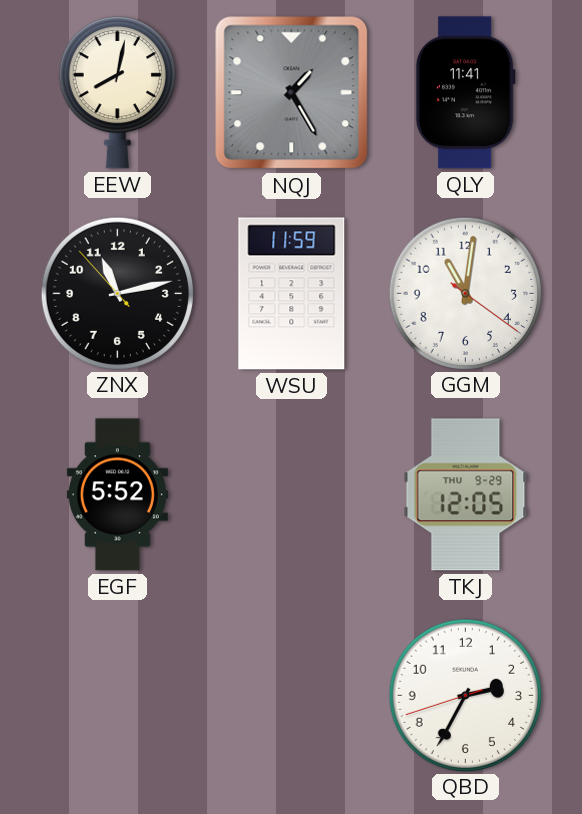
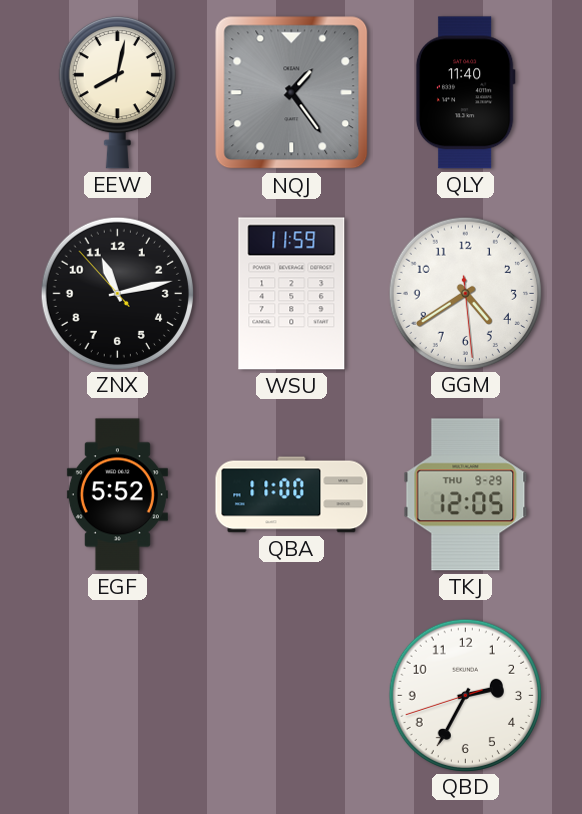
NQJ: 1:25 -> 1:24 (292, 93)
QLY: 11:41 -> 11:40 (465, 93)
GGM: 11:01 -> 4:39 (465, 293)
QBA: none -> 11:00 (292, 495)
